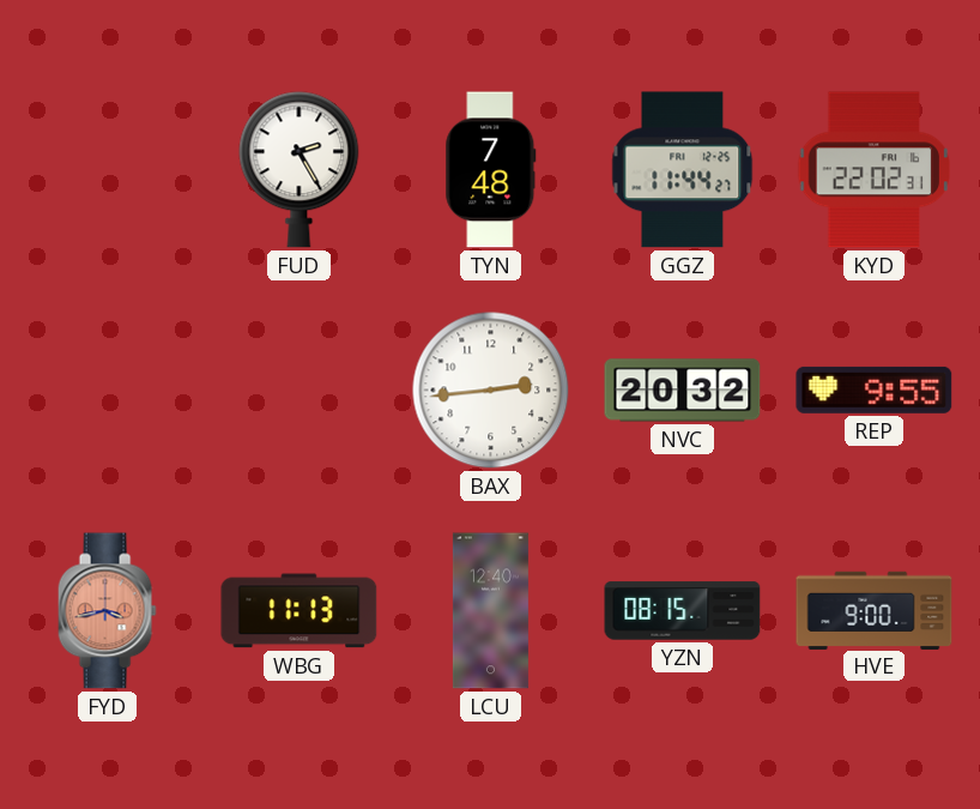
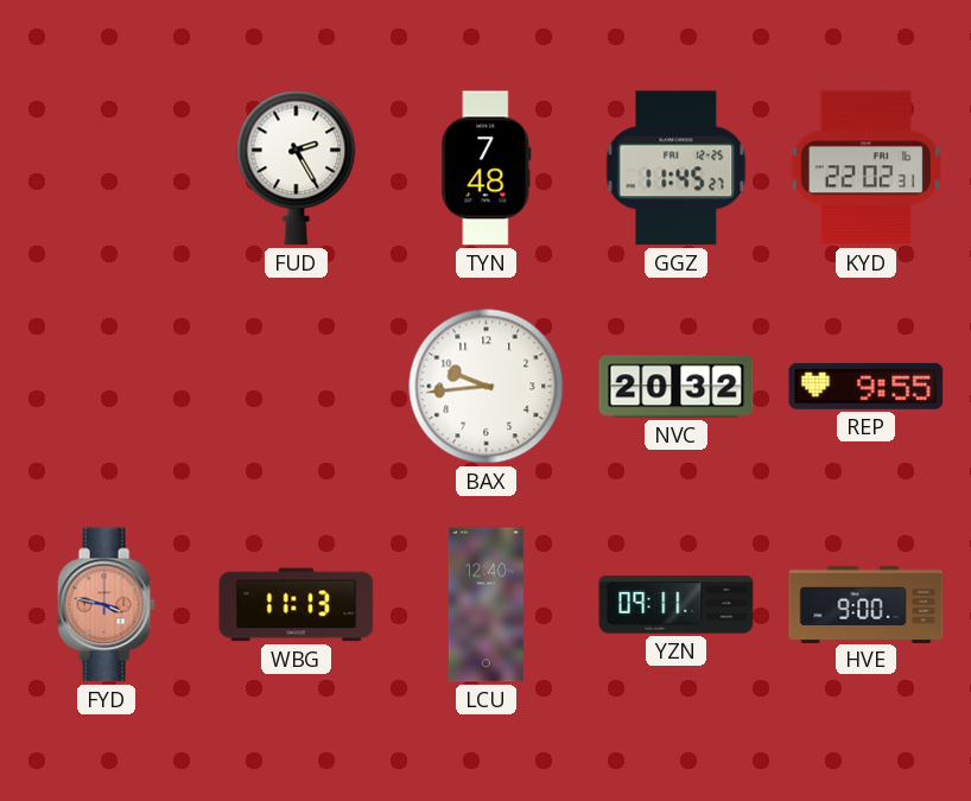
GGZ: 11:44 -> 11:45 (677, 169)
BAX: 2:44 -> 9:44 (487, 387)
FYD: 3:43 -> 3:47 (106, 605)
YZN: 08:15 -> 09:11 (677, 605)
